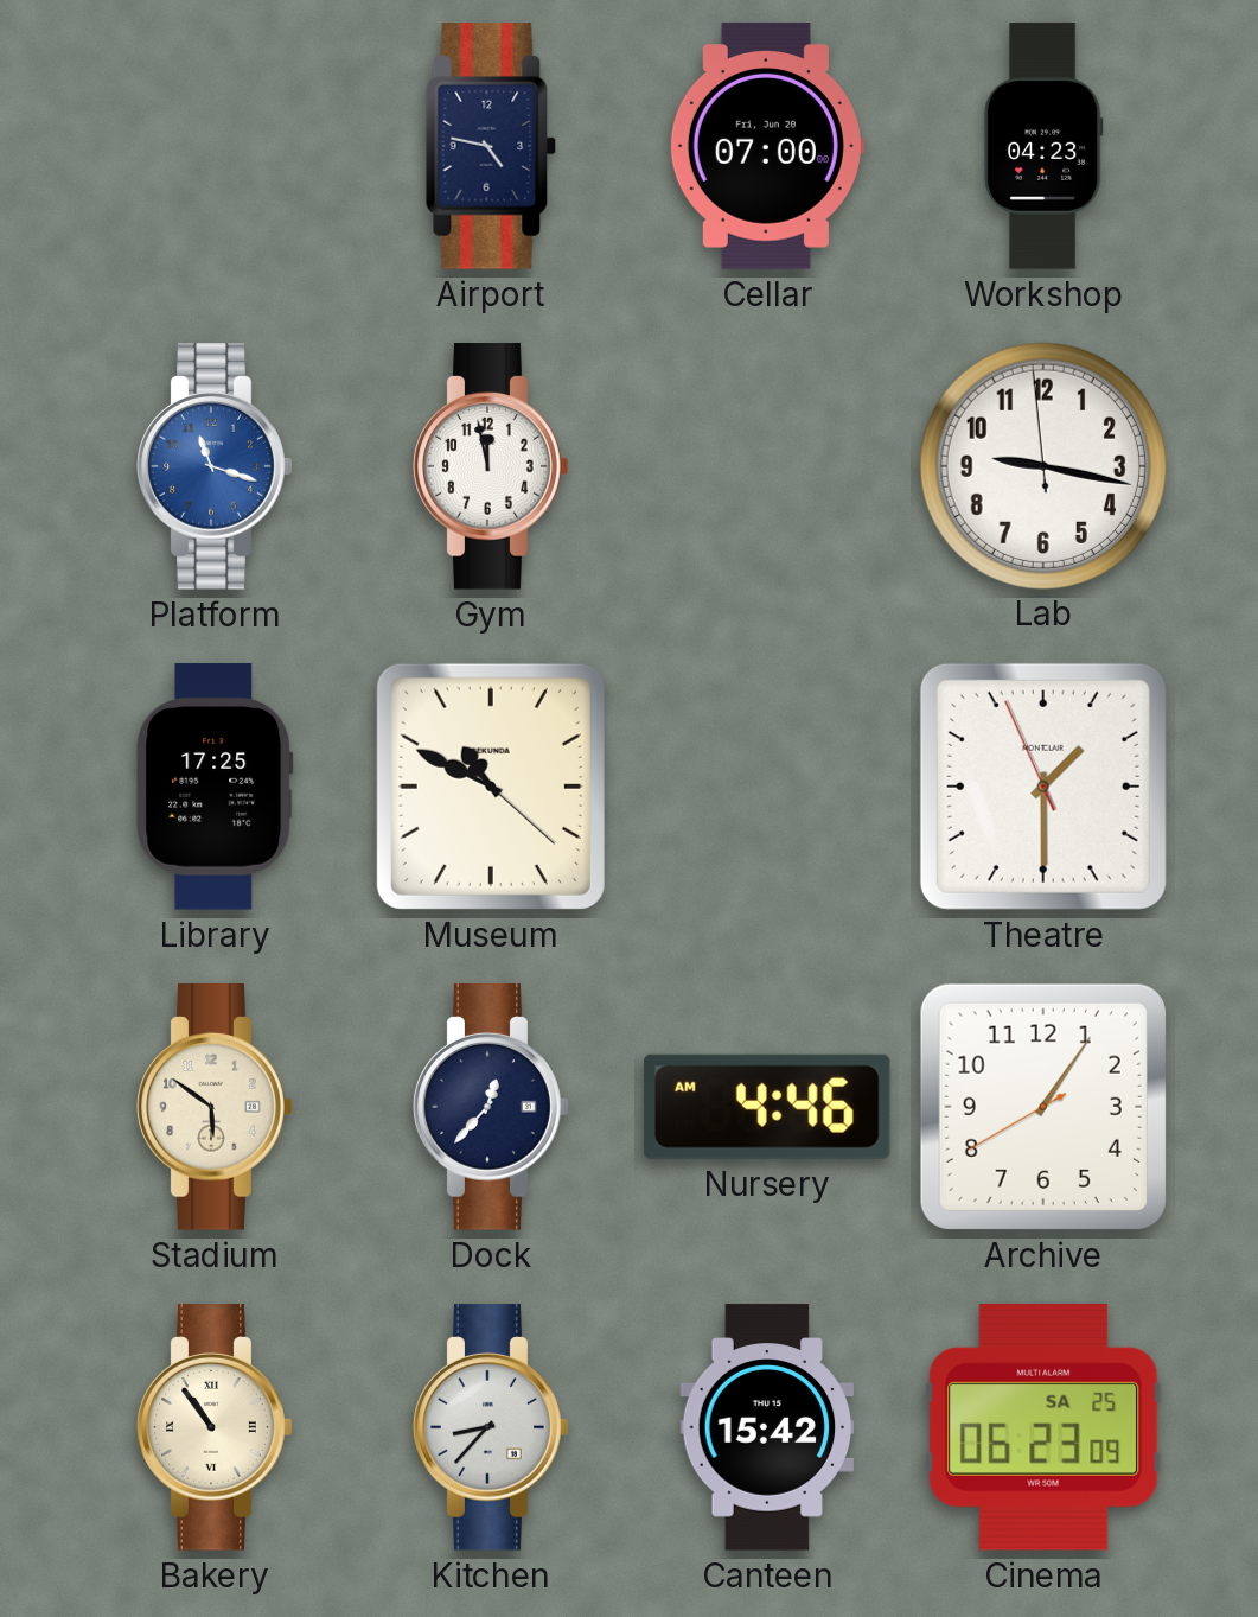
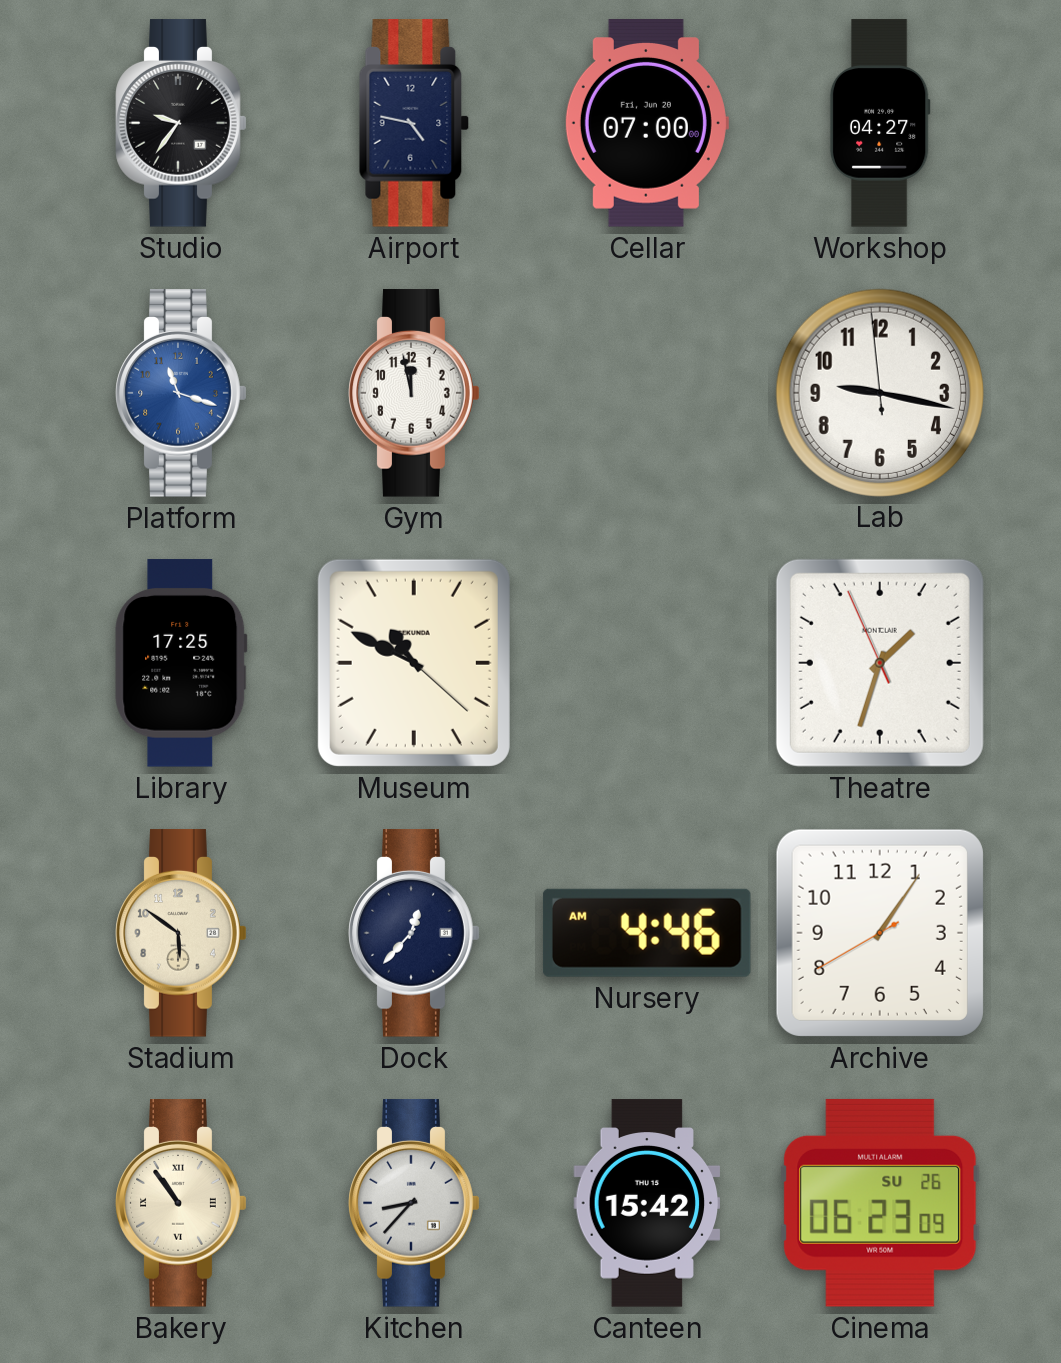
Studio: none -> 9:36 (181, 123)
Workshop: 04:23 -> 04:27 (880, 123)
Theatre: 1:29 -> 1:32 (880, 663)
Cinema date: SA 25 -> SU 26 (880, 1203)
